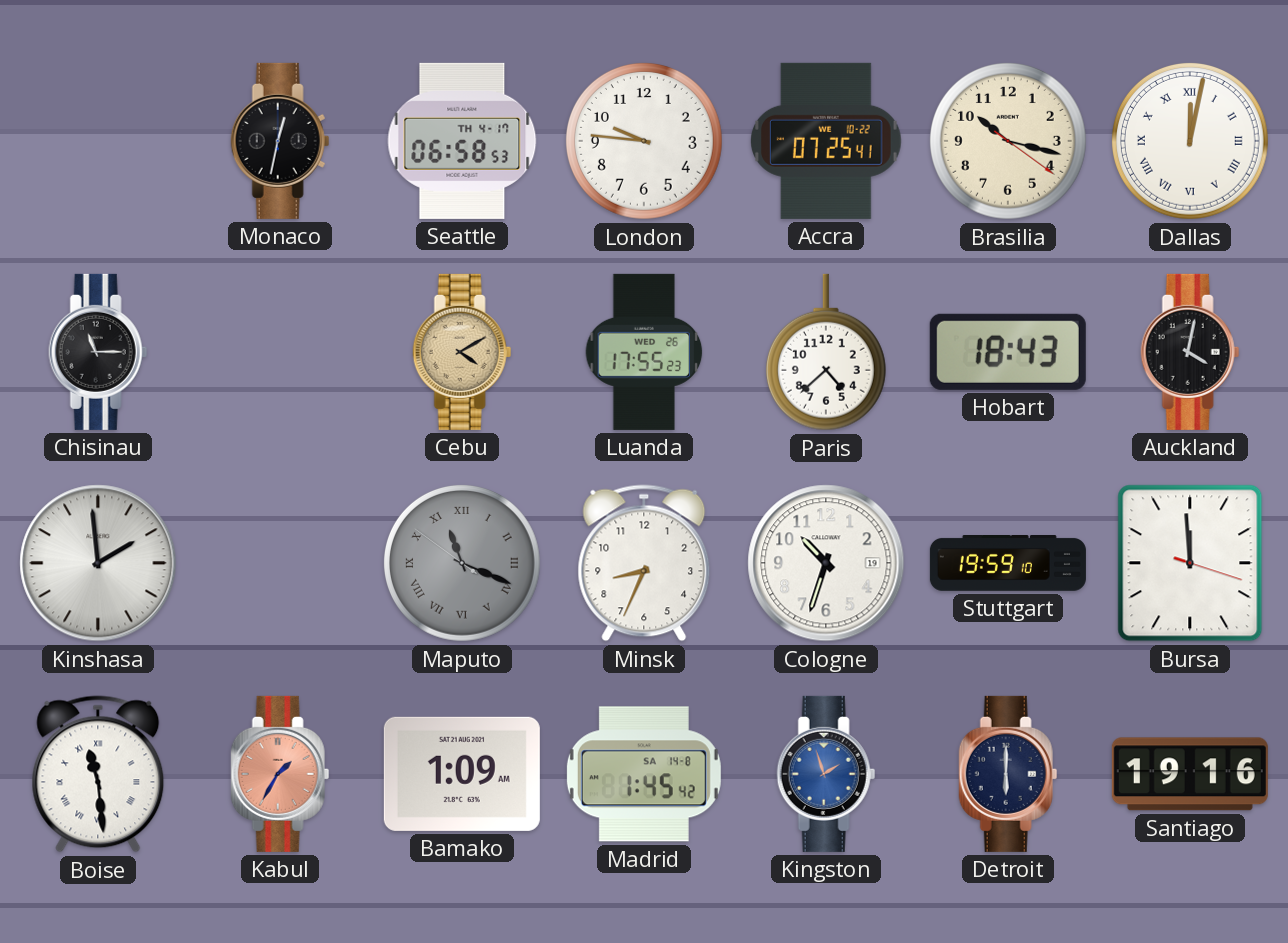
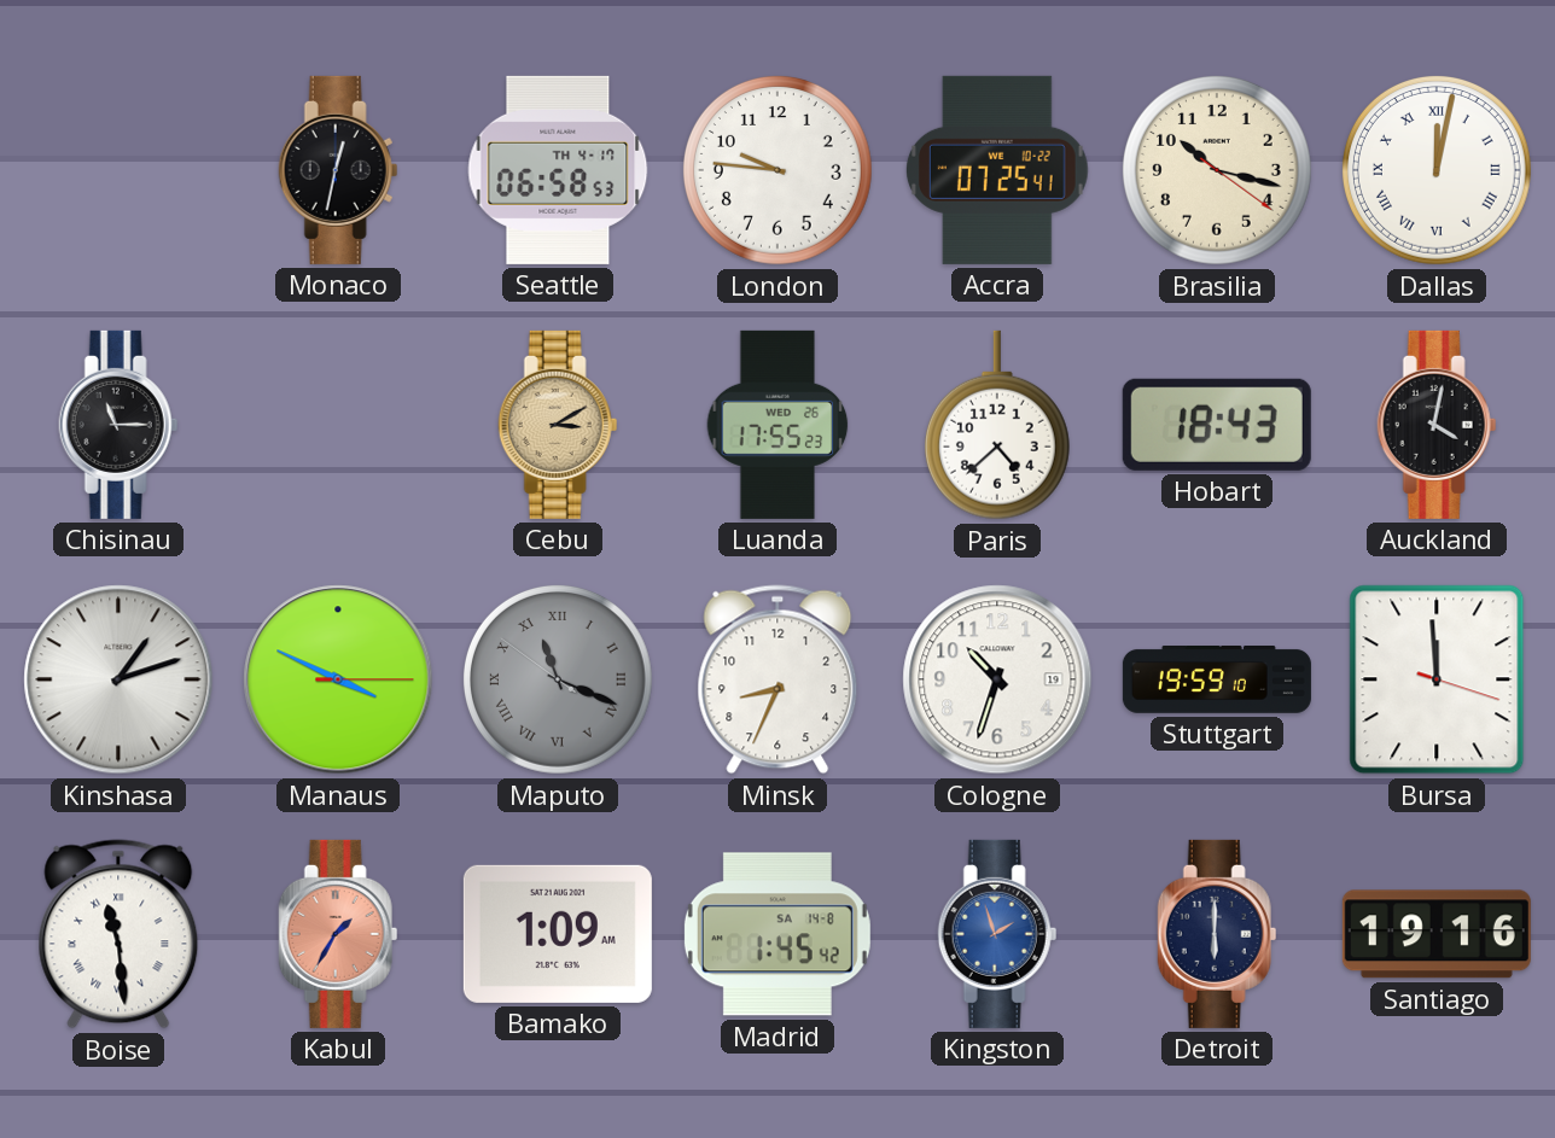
Cebu: 4:10 -> 3:10 (558, 425)
Kinshasa: 1:59 -> 1:12 (118, 679)
Manaus: none -> 3:49 (338, 679)
